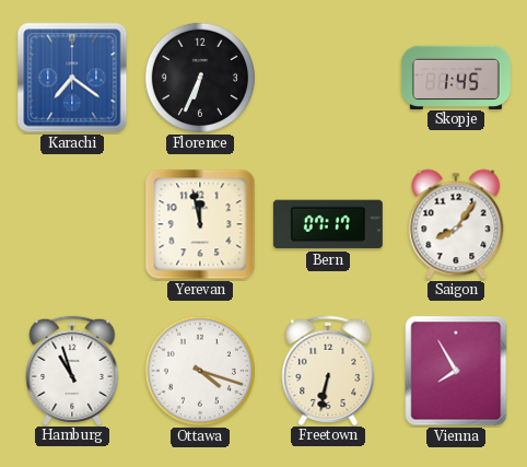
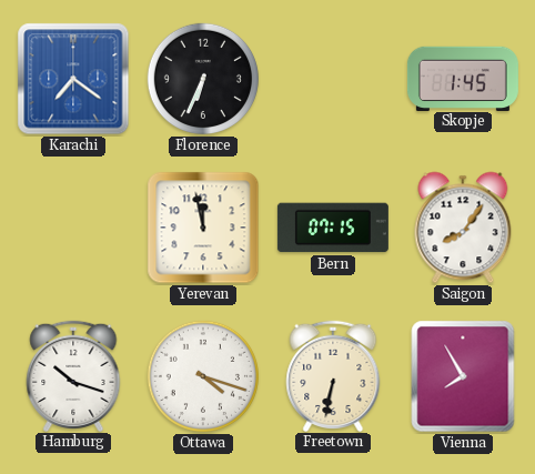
Bern: 07:17 -> 07:15 (333, 228)
Hamburg: 10:57 -> 10:18 (73, 375)
